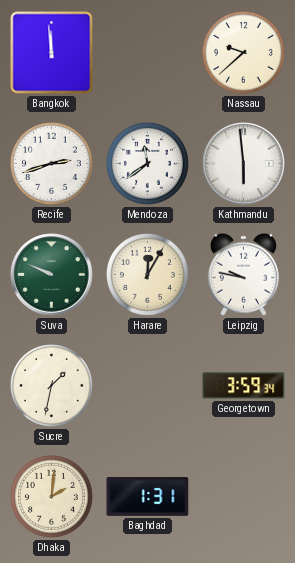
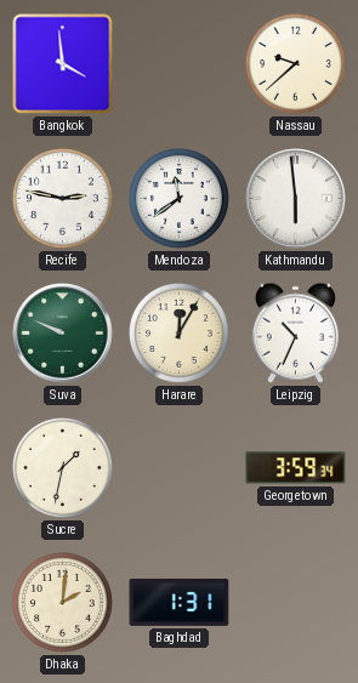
Bangkok: 11:59 -> 3:59 (63, 64)
Recife: 2:42 -> 2:47 (62, 198)
Leipzig: 9:47 -> 10:34 (295, 332)
